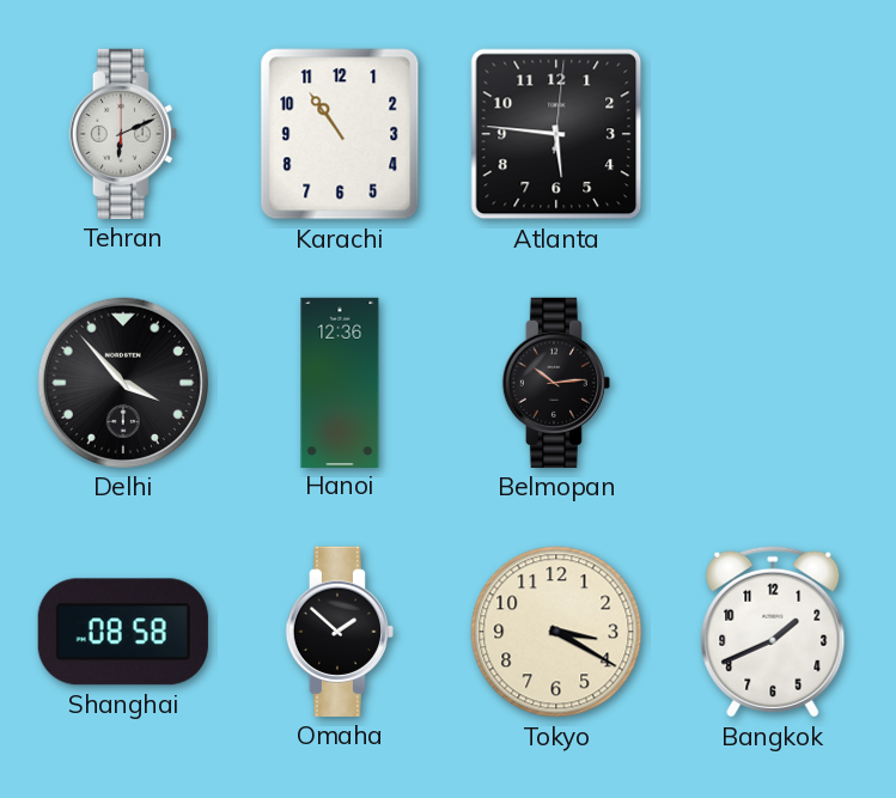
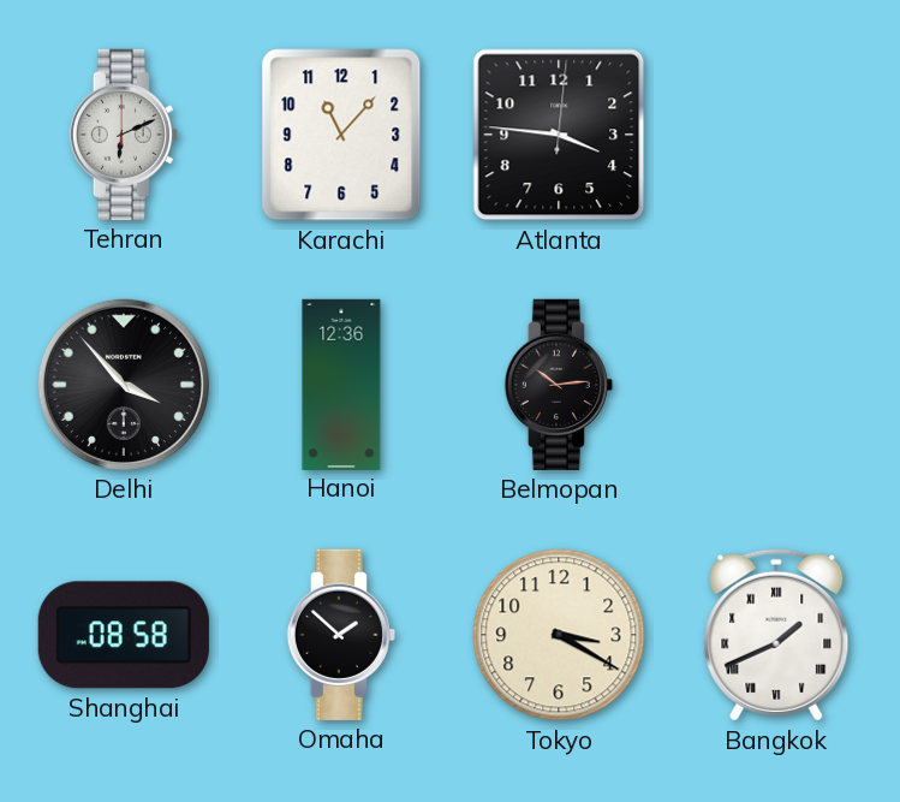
Karachi: 10:54 -> 11:07 (341, 135)
Atlanta: 5:46 -> 3:46 (559, 135)
Bangkok numerals: Arabic -> Roman (776, 635)
